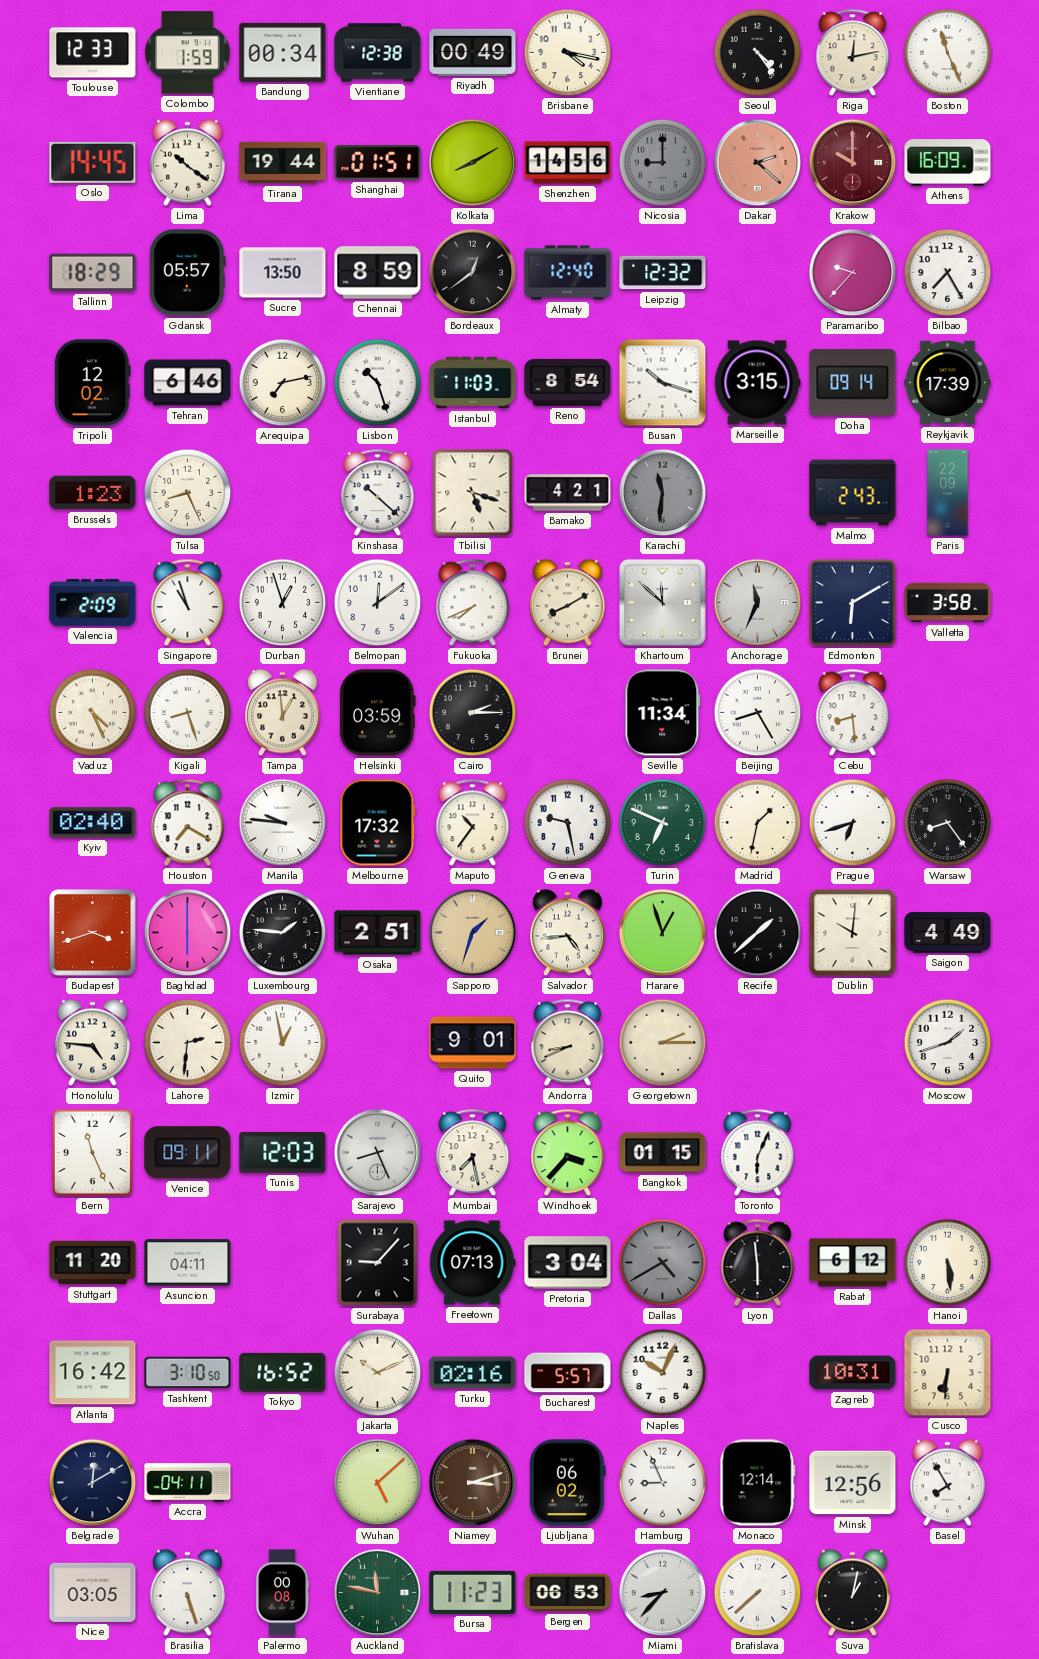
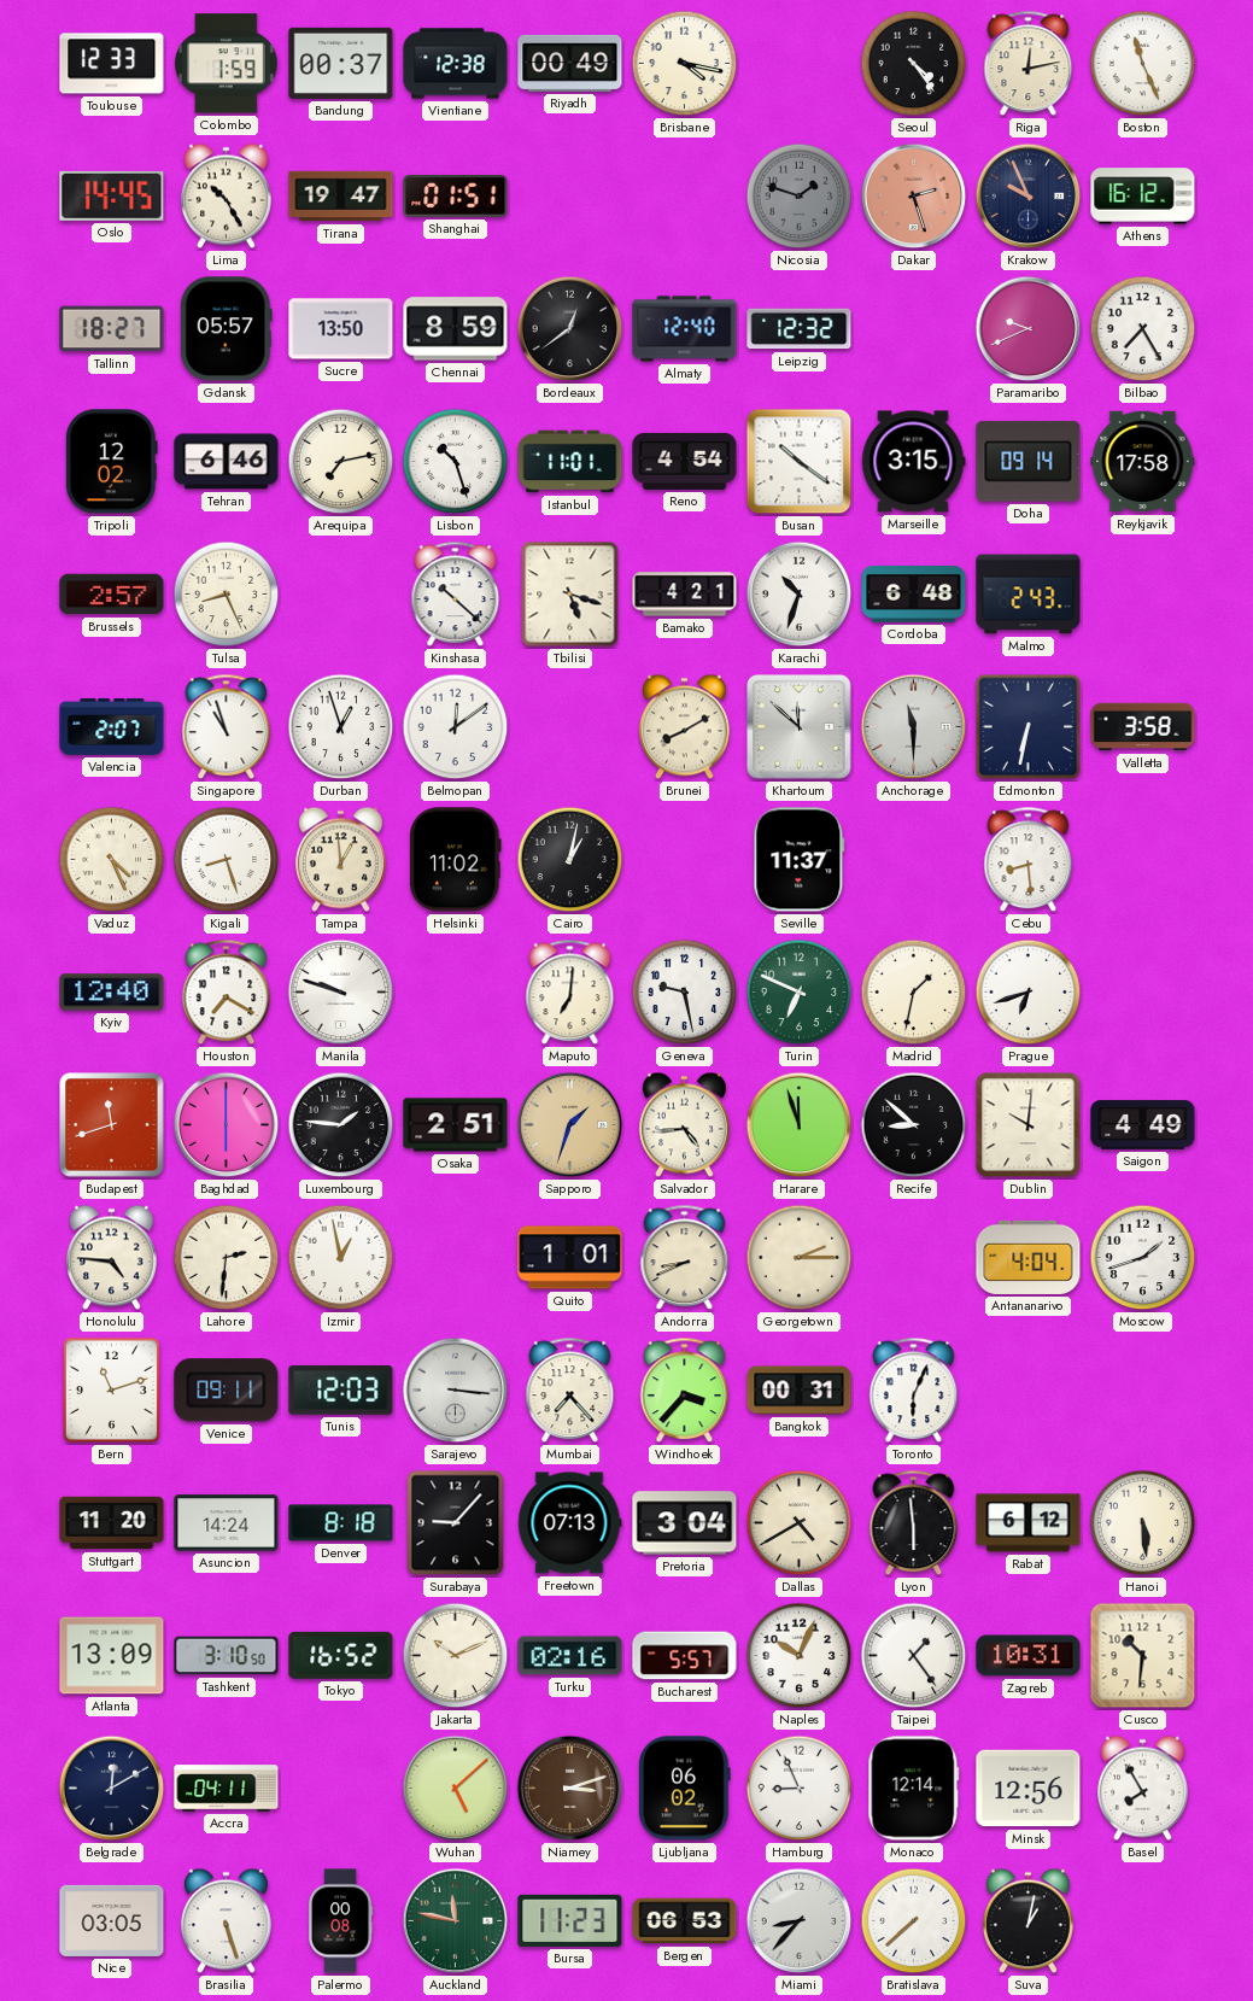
Bandung: 00:34 -> 00:37 (341, 63)
Lima: 10:21 -> 10:25 (226, 197)
Tirana: 19:44 -> 19:47 (341, 197)
Kolkata: 8:10 -> none (473, 163)
Shenzhen: 14:56 -> none (568, 163)
Nicosia: 9:00 -> 1:48 (800, 197)
Dakar: 2:22 -> 2:27 (914, 197)
Krakow: 10:00 -> 9:56 (1029, 197)
Krakow dial: burgundy -> navy (1029, 197)
Athens: 16:09 -> 16:12 (1143, 197)
Tallinn: 18:29 -> 18:27 (112, 329)
Paramaribo: 9:37 -> 9:41 (1029, 329)
Istanbul: 11:03 -> 11:01 (570, 462)
Reno: 8:54 -> 4:54 (685, 461)
Busan: 10:18 -> 10:21 (800, 462)
Reykjavik: 17:39 -> 17:58 (1143, 462)
Brussels: 1:23 -> 2:57 (112, 595)
Karachi: 11:31 -> 10:33 (800, 595)
Karachi dial: grey -> white (800, 595)
Cordoba: none -> 6:48 (914, 595)
Paris: 22:09 -> none (948, 493)
Valencia: 2:09 -> 2:07 (112, 727)
Fukuoka: 7:41 -> none (473, 603)
Anchorage: 11:34 -> 11:30 (914, 727)
Edmonton: 6:10 -> 6:32 (1029, 727)
Helsinki: 03:59 -> 11:02 (455, 860)
Cairo: 2:15 -> 1:02 (570, 860)
Seville: 11:34 -> 11:37 (800, 860)
Beijing: 8:25 -> none (758, 713)
Kyiv: 02:40 -> 12:40 (112, 993)
Manila: 9:46 -> 9:48 (341, 993)
Melbourne: 17:32 -> none (378, 823)
Maputo: 10:36 -> 7:01 (570, 993)
Warsaw: 8:24 -> none (948, 823)
Budapest: 3:42 -> 11:42 (112, 1125)
Harare: 12:57 -> 11:57 (800, 1125)
Recife: 1:38 -> 8:52 (914, 1125)
Quito: 9:01 -> 1:01 (570, 1258)
Antananarivo: none -> 4:04 (1029, 1257)
Bern: 11:26 -> 11:12 (111, 1389)
Sarajevo: 8:26 -> 3:16 (456, 1391)
Mumbai: 7:28 -> 7:23 (570, 1391)
Bangkok: 01:15 -> 00:31 (800, 1391)
Asuncion: 04:11 -> 14:24 (227, 1523)
Denver: none -> 8:18 (341, 1523)
Dallas dial: grey -> cream (800, 1523)
Atlanta: 16:42 -> 13:09 (112, 1656)
Taipei: none -> 1:24 (914, 1656)
Cusco: 6:31 -> 10:31 (1143, 1656)
